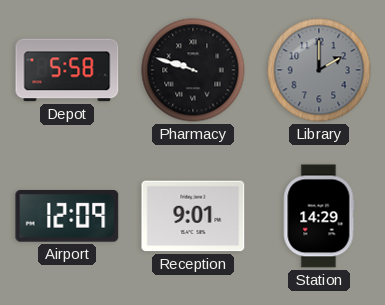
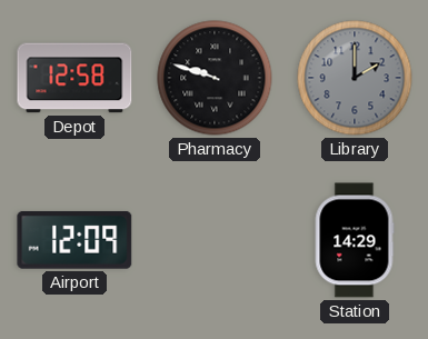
Depot: 5:58 -> 12:58 (74, 78)
Reception: 9:01 -> none (193, 216)
